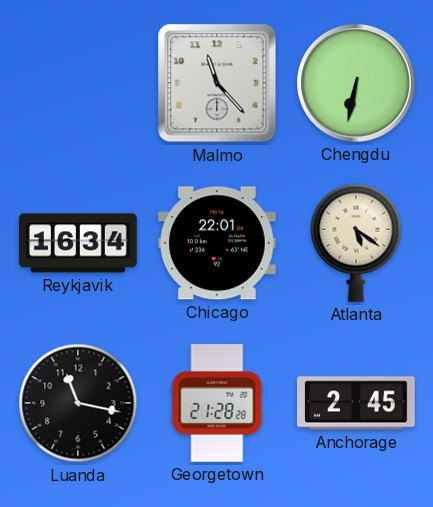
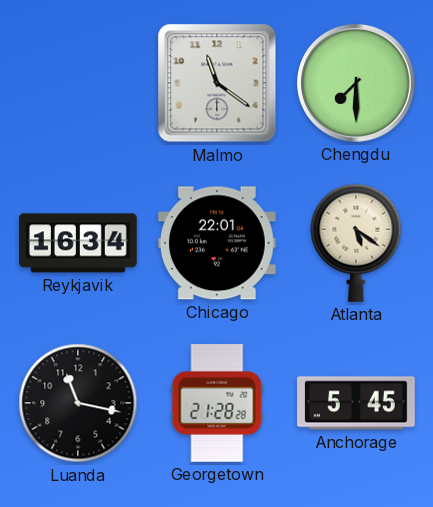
Malmo: 11:23 -> 11:21 (217, 83)
Chengdu: 6:32 -> 7:30 (357, 84)
Anchorage: 2:45 -> 5:45 (357, 403)
